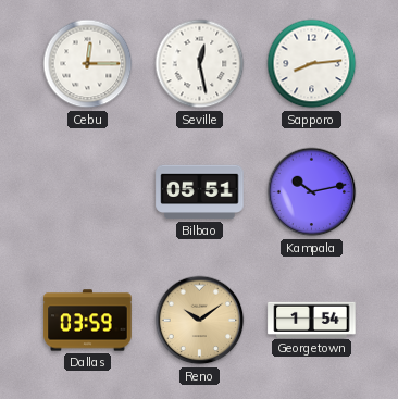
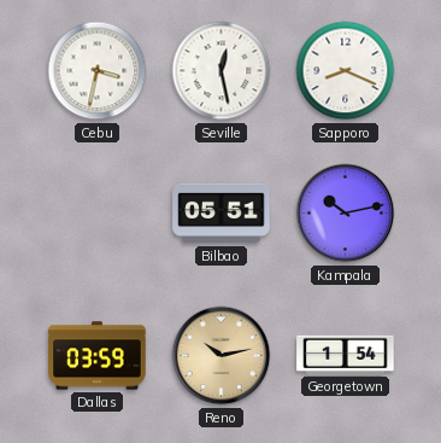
Cebu: 12:15 -> 3:32 (98, 71)
Sapporo: 8:14 -> 8:19 (346, 71)
Reno: 10:09 -> 10:13 (222, 356)
